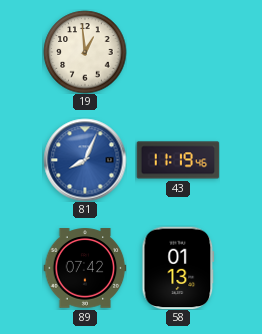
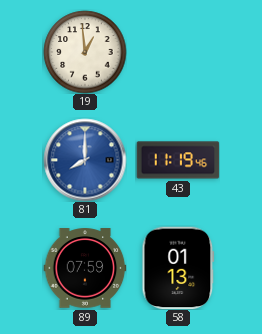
81: 8:04 -> 8:00 (85, 160)
89: 07:42 -> 07:59 (85, 268)
